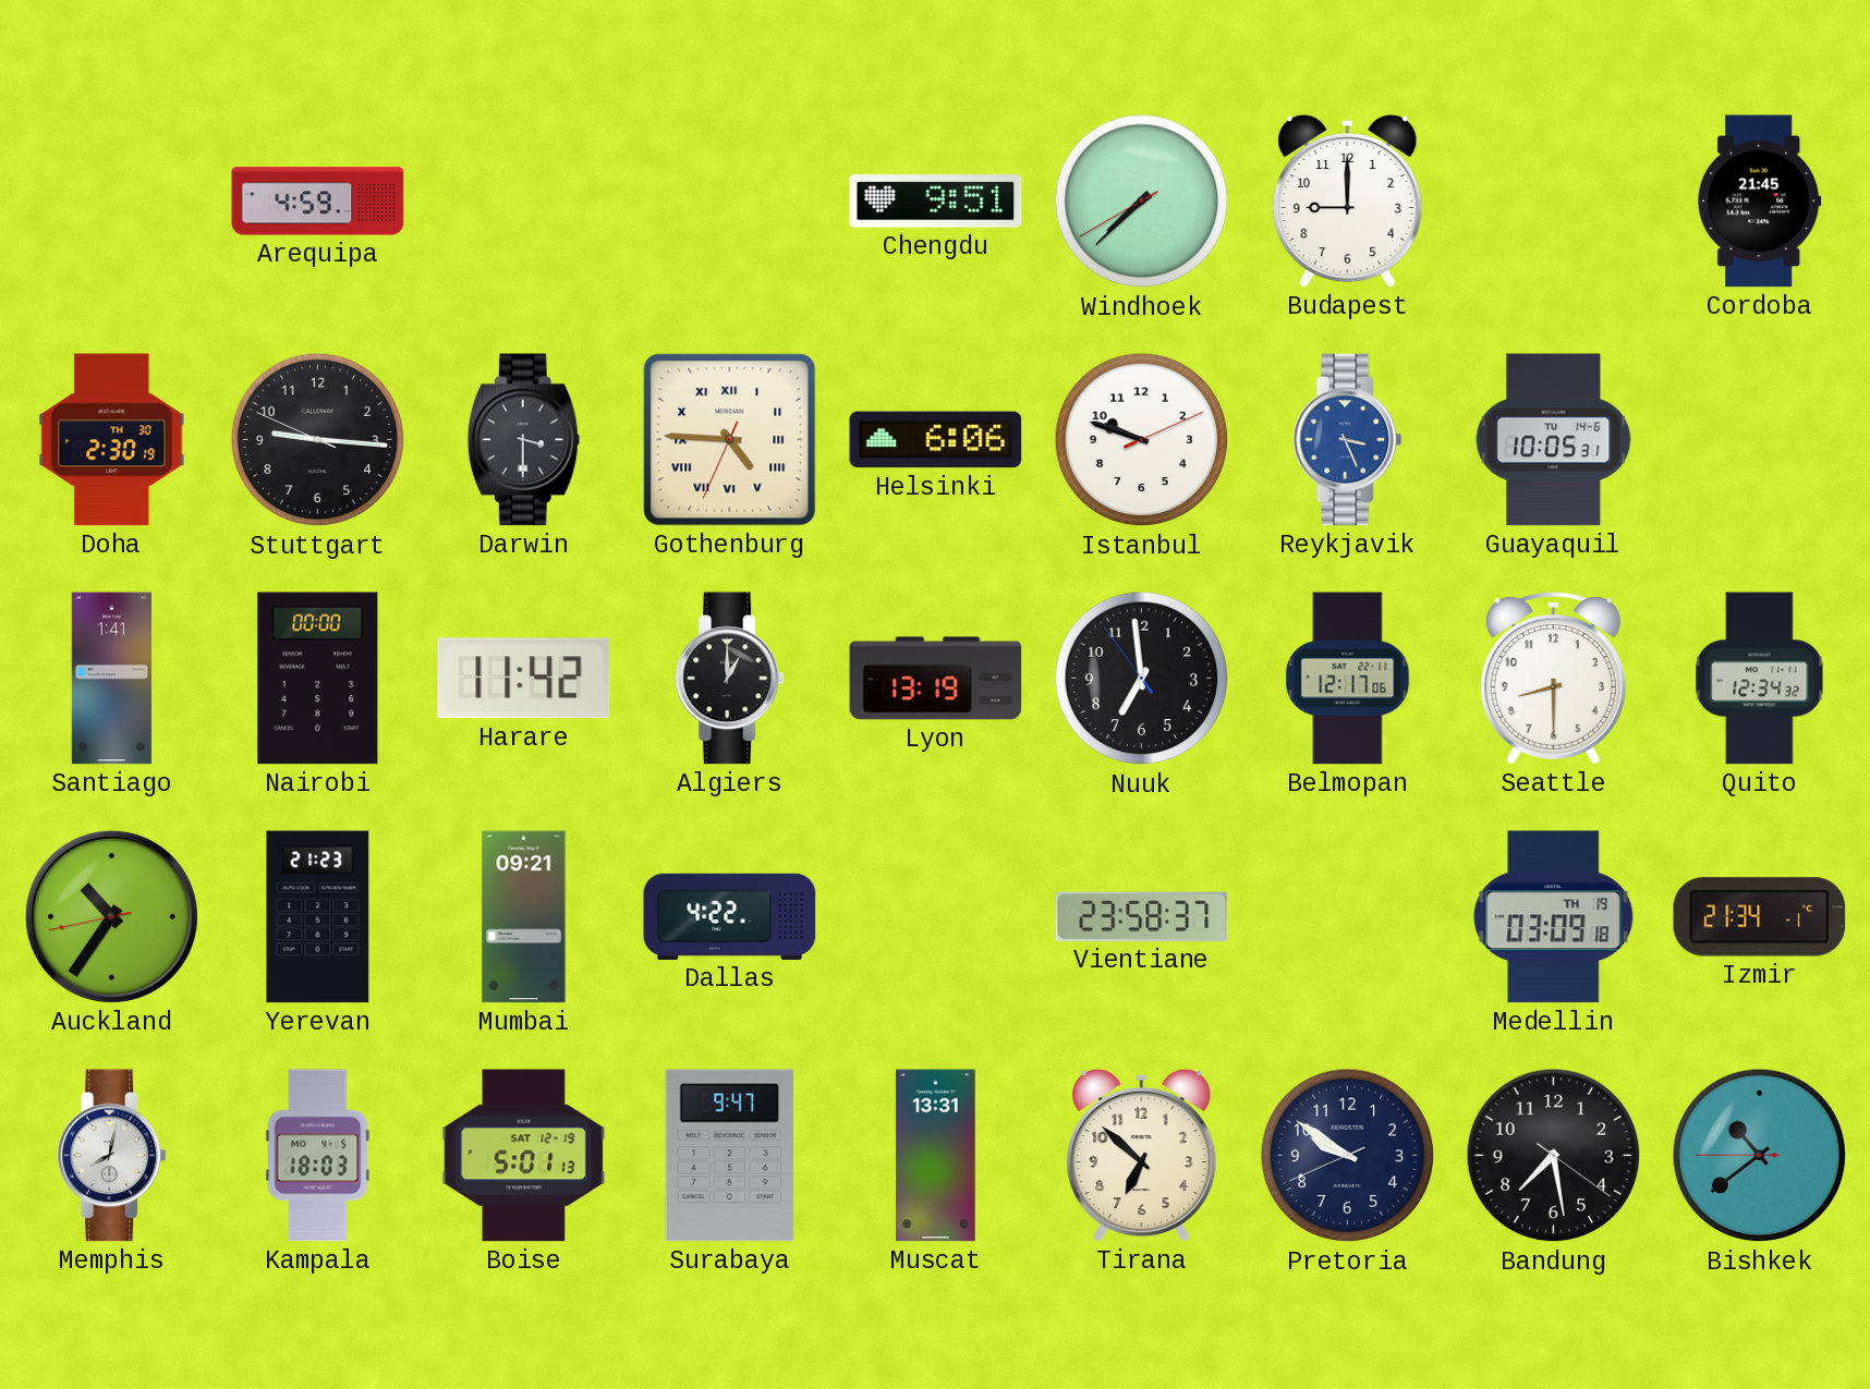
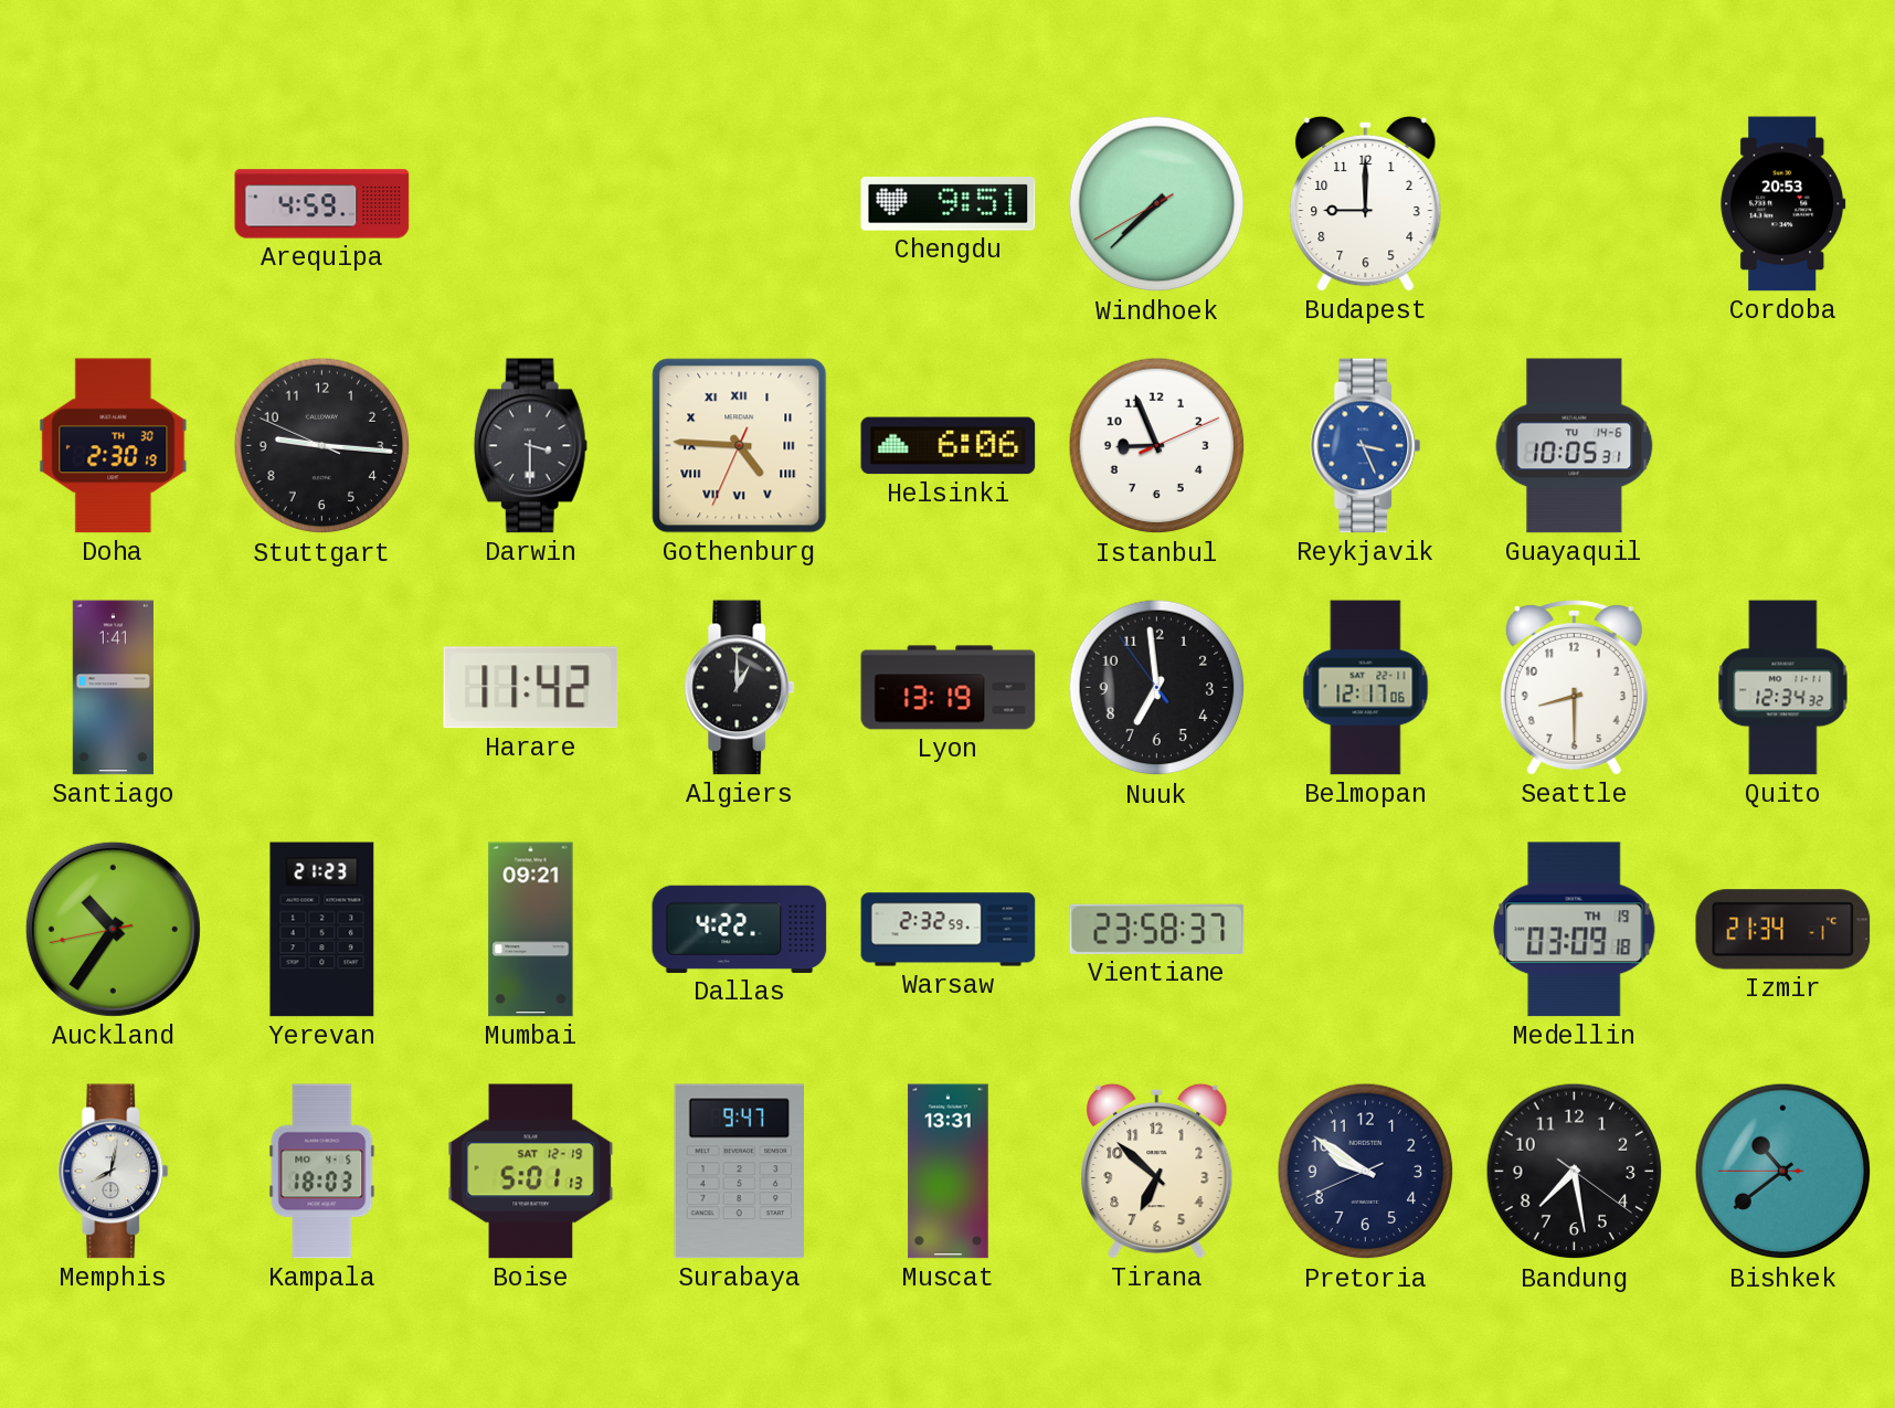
Cordoba: 21:45 -> 20:53 (1783, 204)
Istanbul: 9:48 -> 8:56 (1157, 446)
Nairobi: 00:00 -> none (318, 679)
Warsaw: none -> 2:32 (949, 930)
